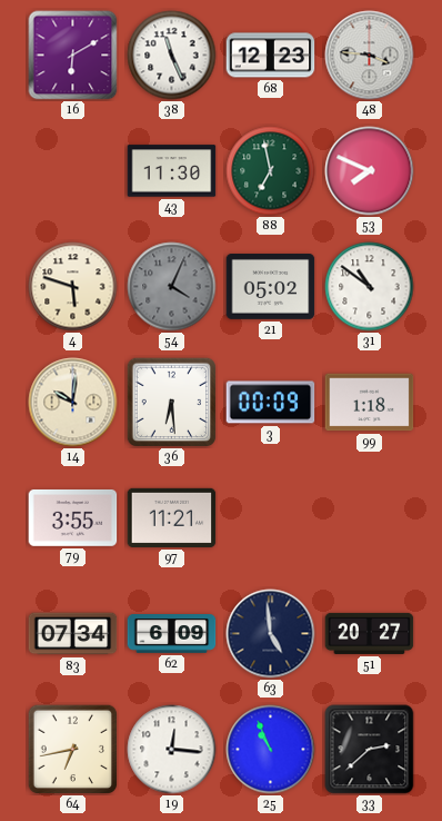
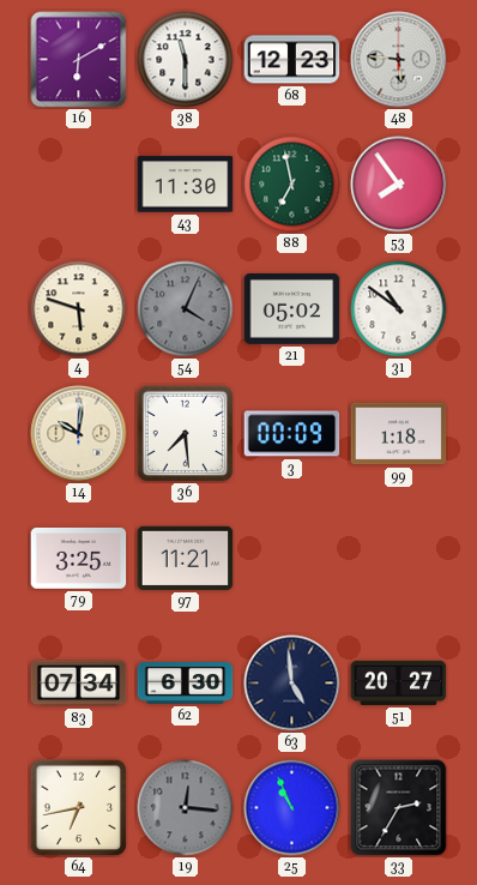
38: 11:26 -> 11:30 (186, 60)
48: 3:46 -> 5:46 (399, 60)
53: 7:49 -> 7:54 (399, 185)
36: 6:29 -> 7:29 (185, 433)
79: 3:55 -> 3:25 (79, 559)
62: 6:09 -> 6:30 (186, 684)
19 dial: white -> grey (186, 808)
33: 2:38 -> 2:35 (399, 808)
